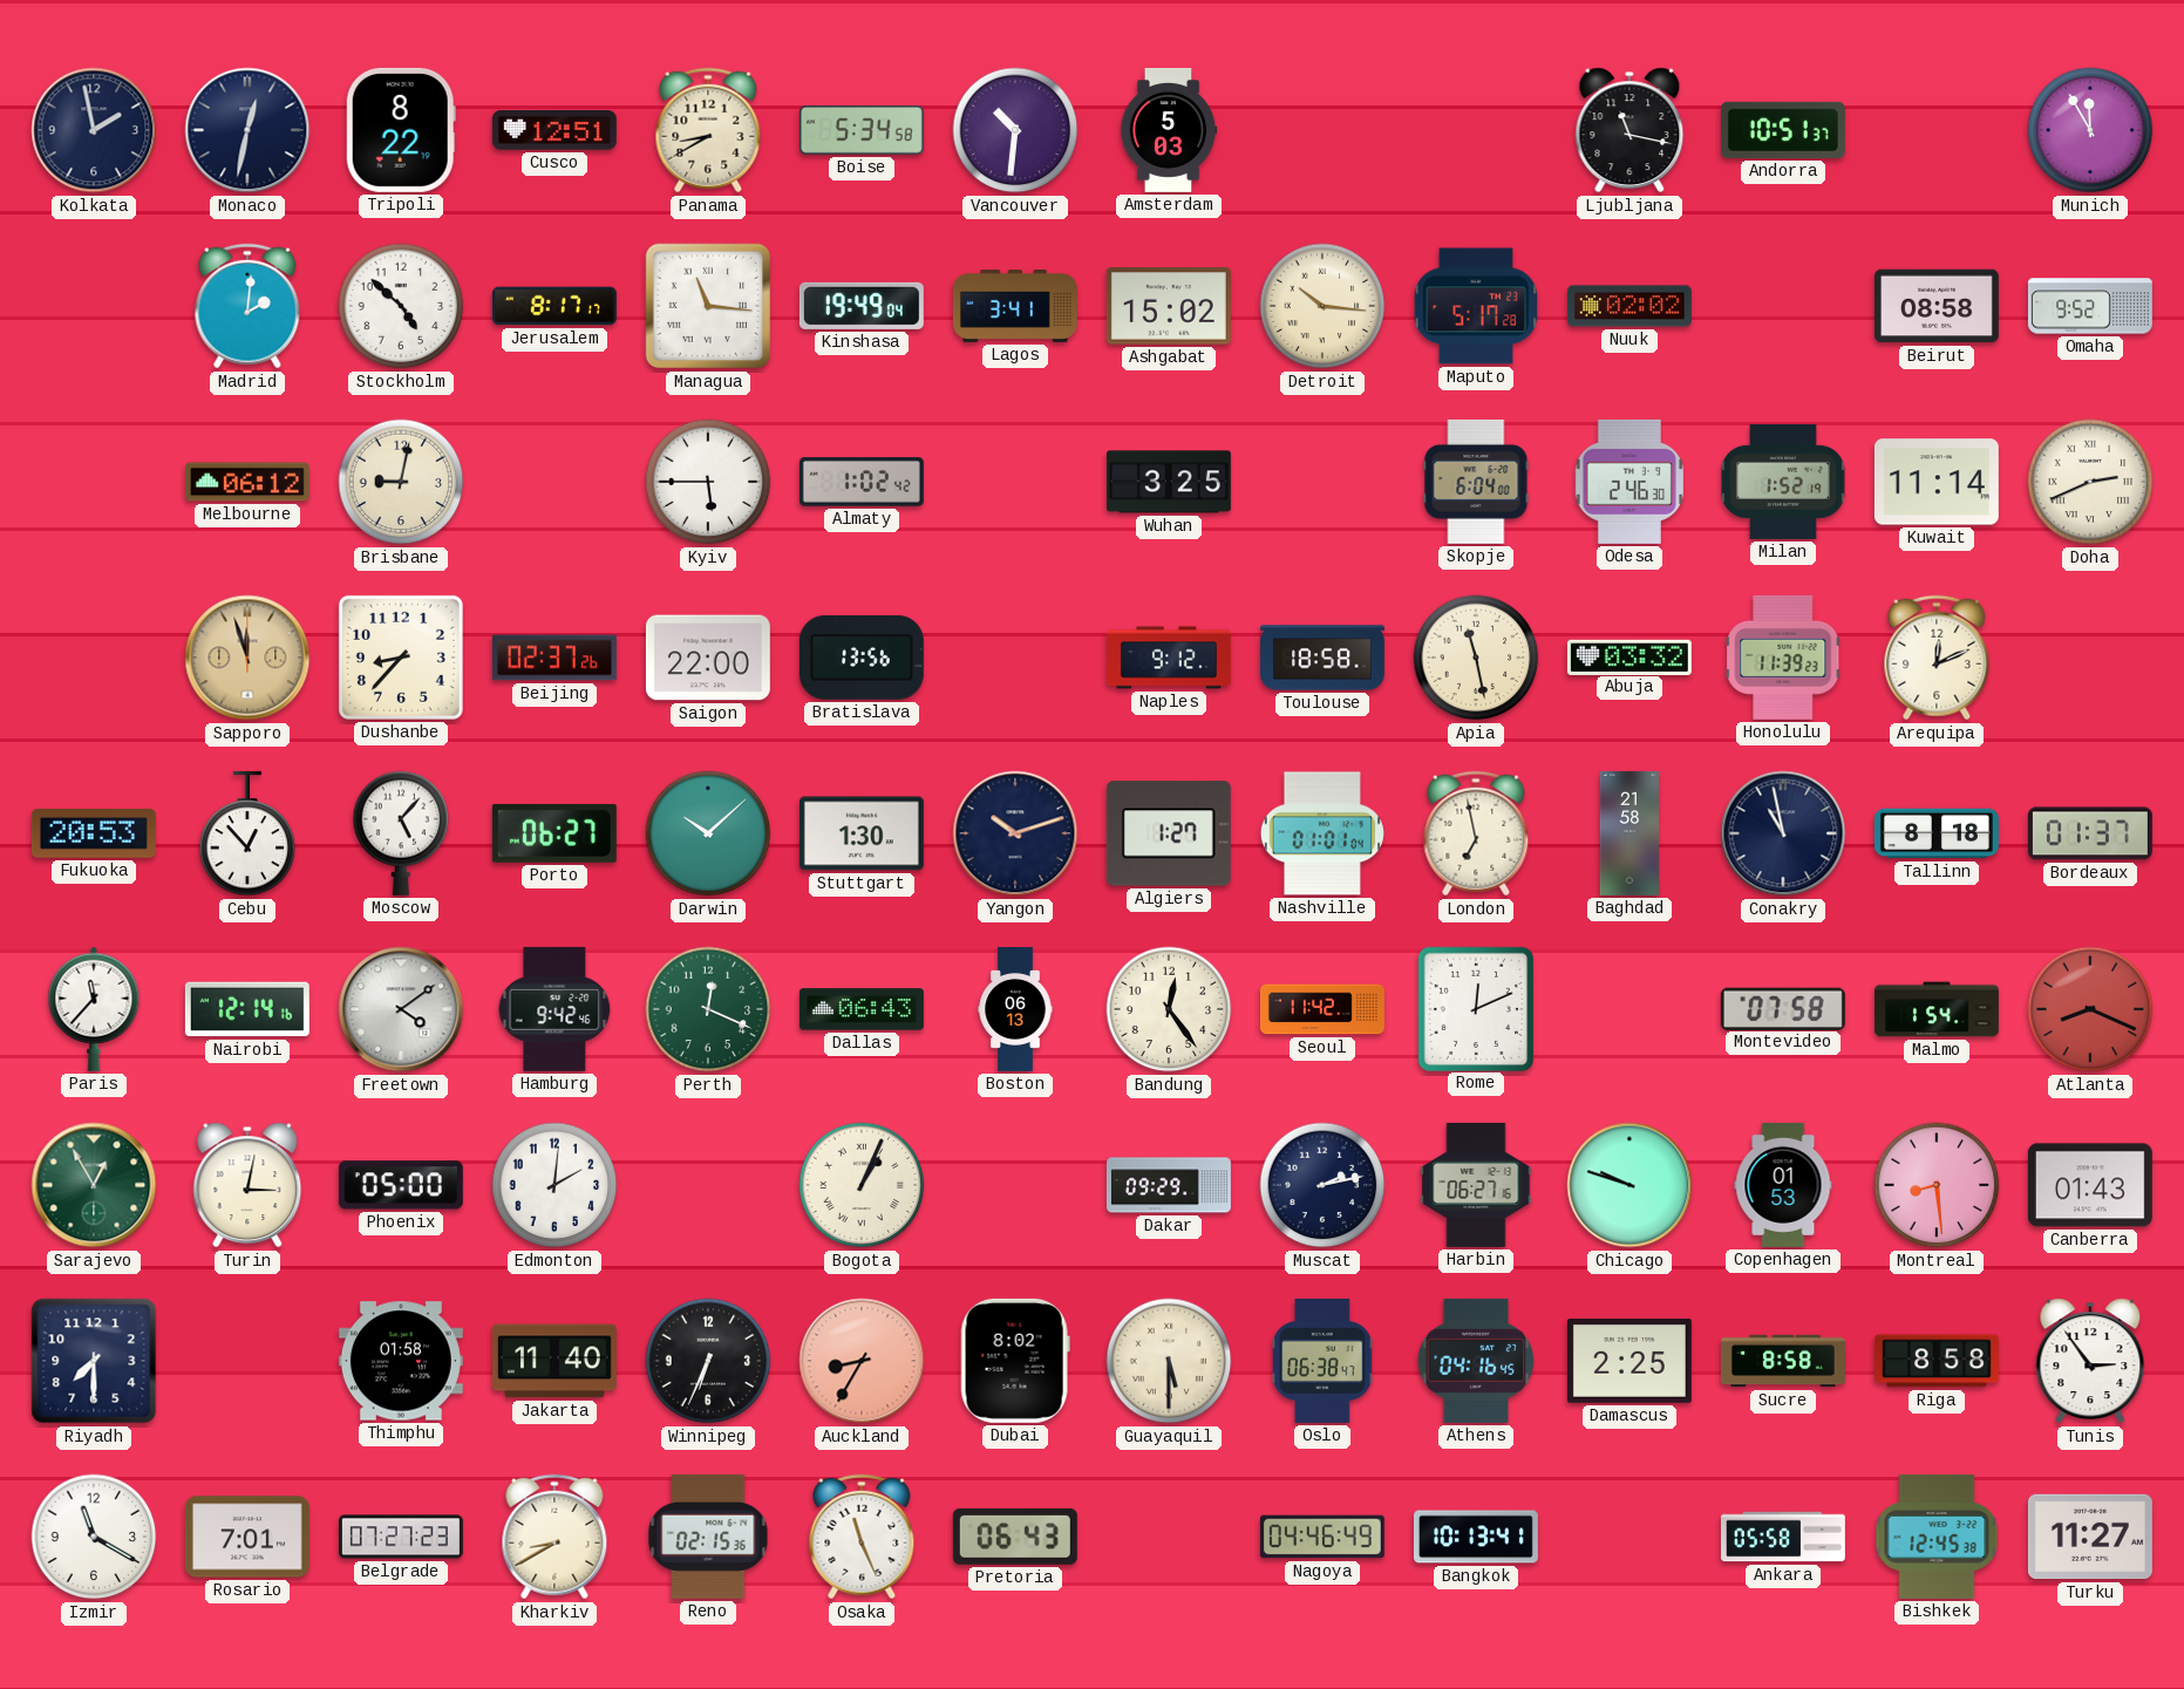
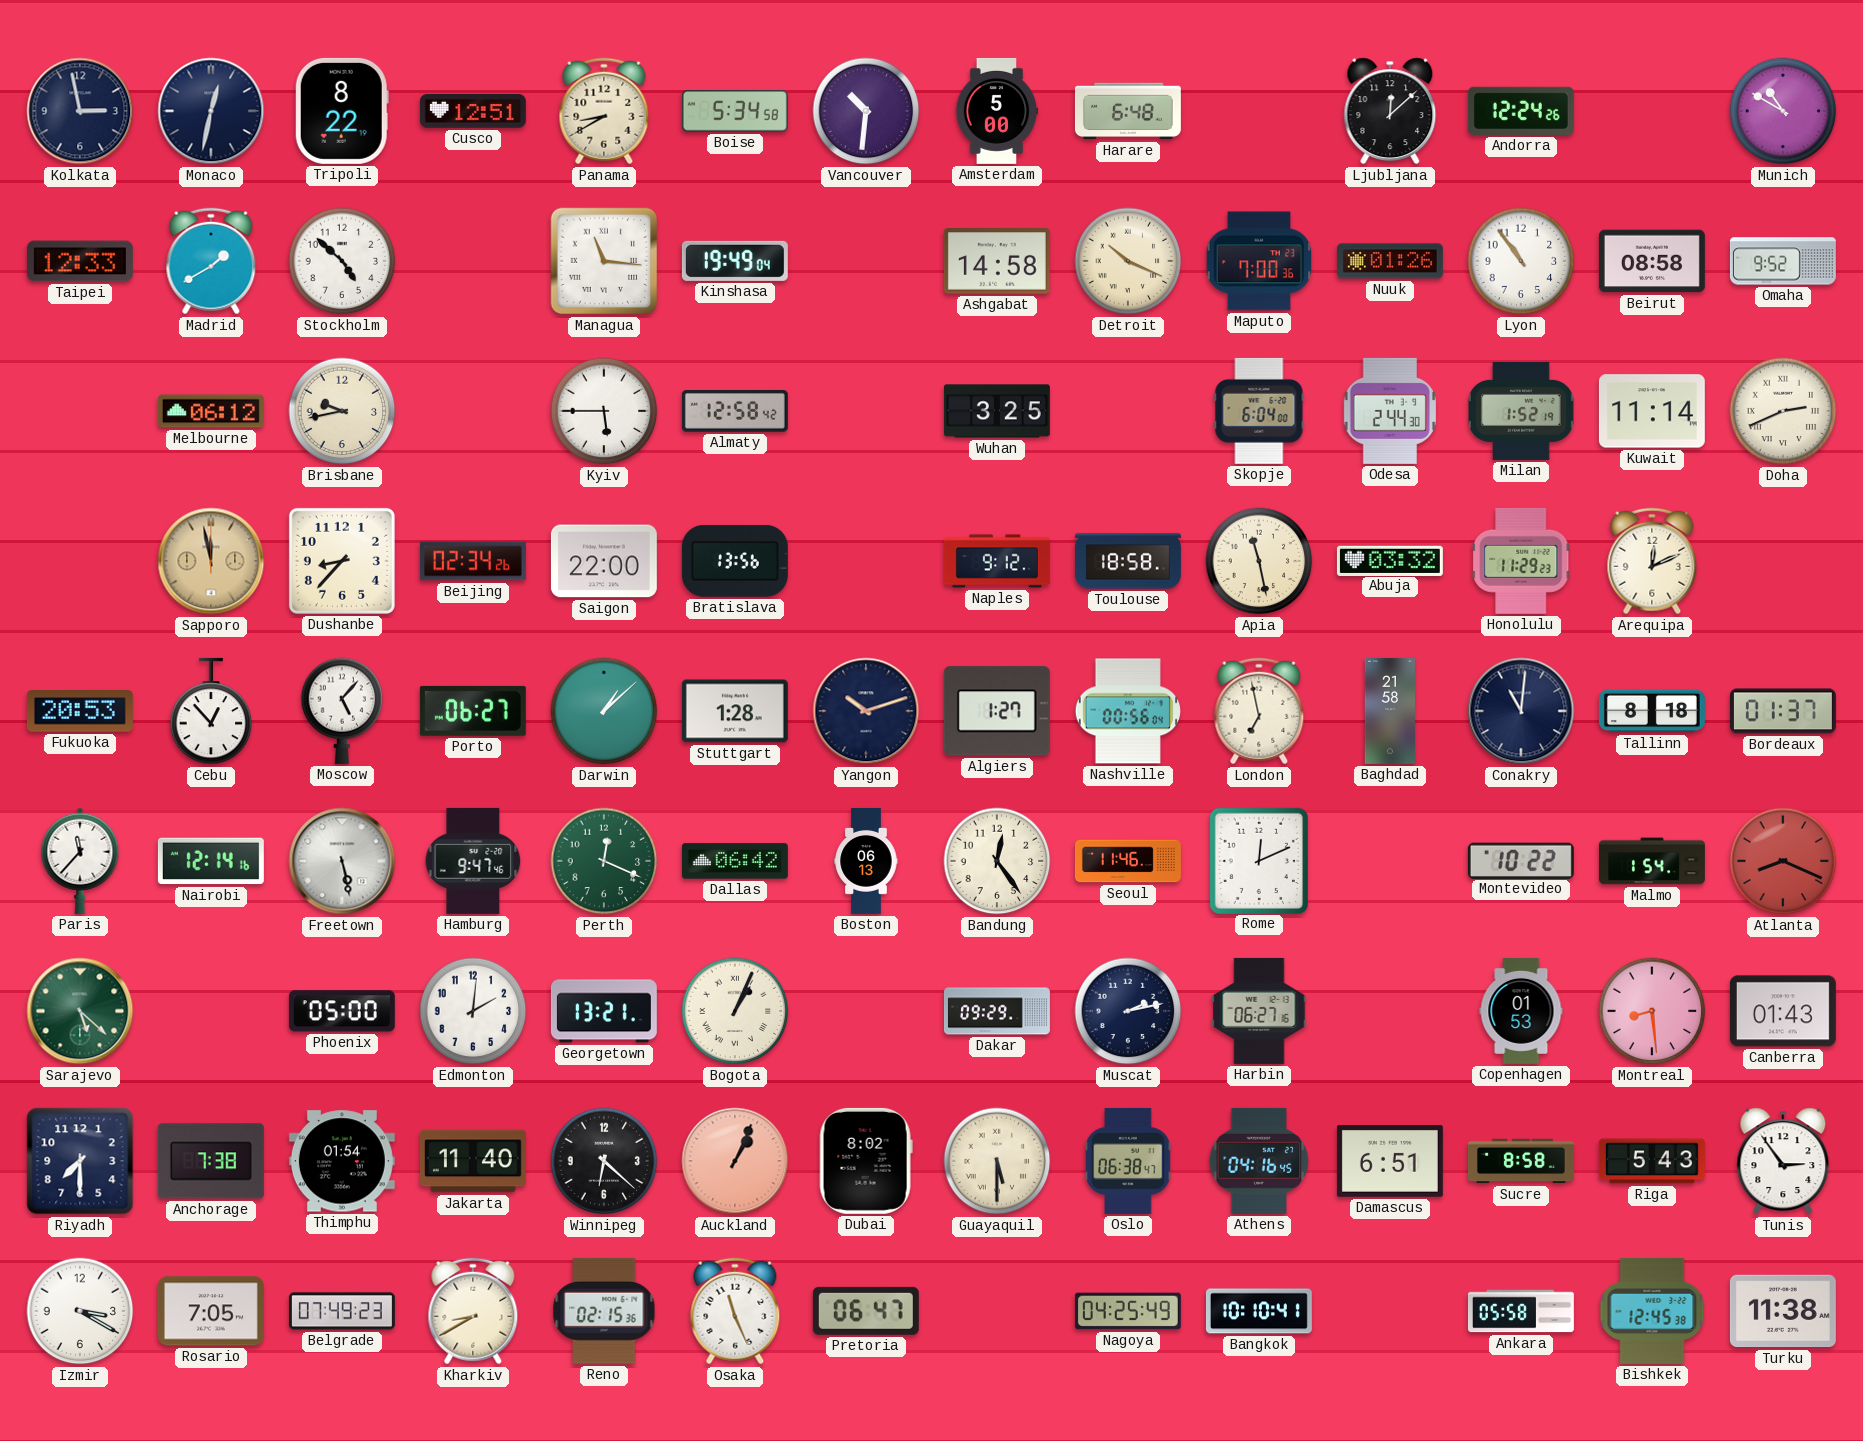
Kolkata: 1:58 -> 2:58 (80, 111)
Amsterdam: 5:03 -> 5:00 (997, 111)
Harare: none -> 6:48 (1128, 111)
Ljubljana: 11:17 -> 12:08 (1390, 111)
Andorra: 10:51 -> 12:24 (1521, 111)
Munich: 11:55 -> 10:50 (1783, 111)
Taipei: none -> 12:33 (80, 261)
Madrid: 2:01 -> 1:40 (211, 261)
Jerusalem: 8:17 -> none (554, 306)
Lagos: 3:41 -> none (1015, 307)
Ashgabat: 15:02 -> 14:58 (997, 261)
Detroit: 10:16 -> 10:19 (1128, 261)
Maputo: 5:17 -> 7:00 (1259, 261)
Nuuk: 02:02 -> 01:26 (1390, 261)
Lyon: none -> 10:54 (1521, 261)
Brisbane: 9:02 -> 9:43 (342, 411)
Almaty: 1:02 -> 12:58 (735, 412)
Odesa: 2:46 -> 2:44 (1390, 411)
Sapporo: 11:57 -> 11:58 (211, 561)
Beijing: 02:37 -> 02:34 (473, 561)
Honolulu: 11:39 -> 11:29 (1522, 561)
Darwin: 10:08 -> 1:08 (604, 711)
Stuttgart: 1:30 -> 1:28 (735, 711)
Nashville: 01:01 -> 00:56 (1128, 711)
Conakry: 10:58 -> 11:01 (1521, 711)
Freetown: 4:09 -> 5:28 (342, 861)
Hamburg: 9:42 -> 9:47 (473, 861)
Dallas: 06:43 -> 06:42 (735, 861)
Seoul: 11:42 -> 11:46 (1128, 861)
Montevideo: 07:58 -> 10:22 (1521, 860)
Sarajevo: 12:55 -> 5:22 (80, 1011)
Turin: 3:02 -> none (247, 1185)
Georgetown: none -> 13:21 (604, 1011)
Chicago: 9:48 -> none (1630, 1185)
Anchorage: none -> 7:38 (211, 1161)
Thimphu: 01:58 -> 01:54 (342, 1161)
Winnipeg: 6:34 -> 6:22 (604, 1161)
Auckland: 8:35 -> 1:04 (735, 1161)
Damascus: 2:25 -> 6:51 (1390, 1162)
Riga: 8:58 -> 5:43 (1652, 1161)
Izmir: 11:20 -> 3:20 (80, 1311)
Rosario: 7:01 -> 7:05 (211, 1311)
Belgrade: 07:27 -> 07:49 (342, 1311)
Pretoria: 06:43 -> 06:47 (866, 1311)
Nagoya: 04:46 -> 04:25 (1128, 1311)
Bangkok: 10:13 -> 10:10 (1259, 1311)
Turku: 11:27 -> 11:38 (1783, 1311)
